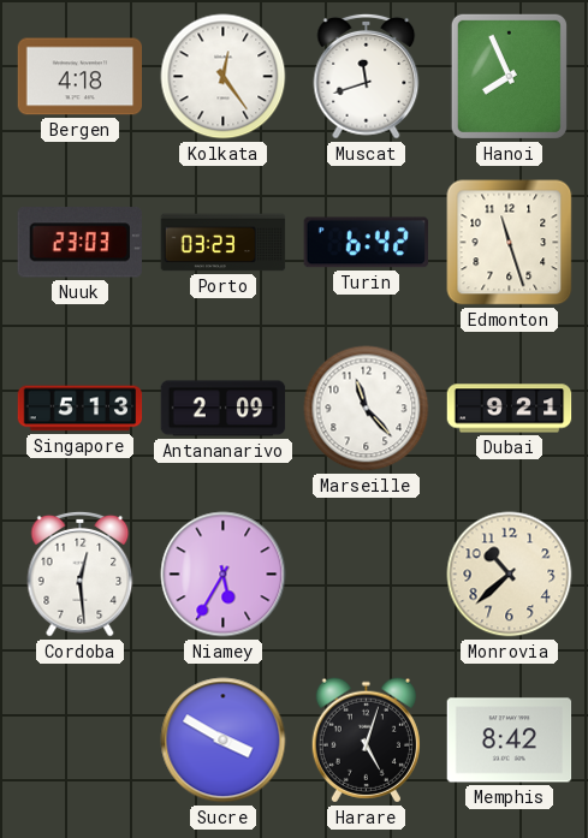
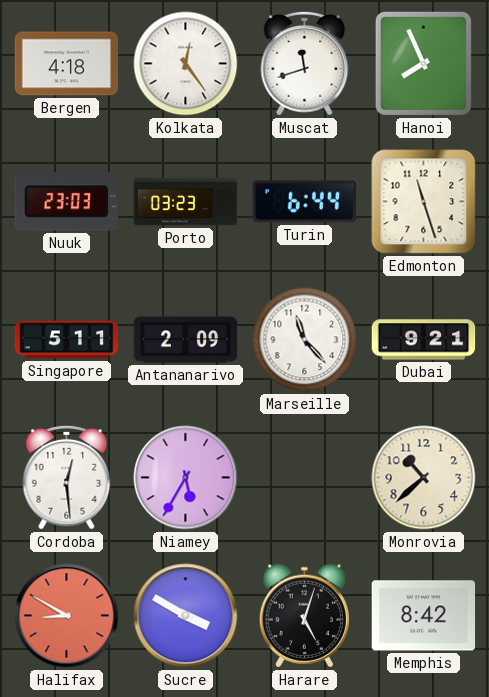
Turin: 6:42 -> 6:44 (305, 202)
Singapore: 5:13 -> 5:11 (67, 340)
Halifax: none -> 8:50 (67, 616)
